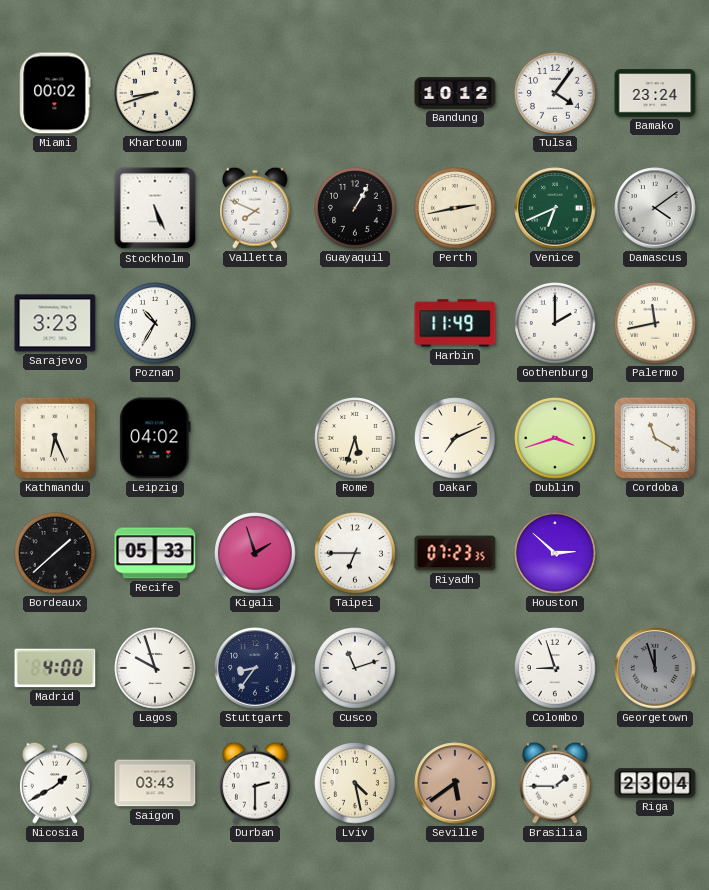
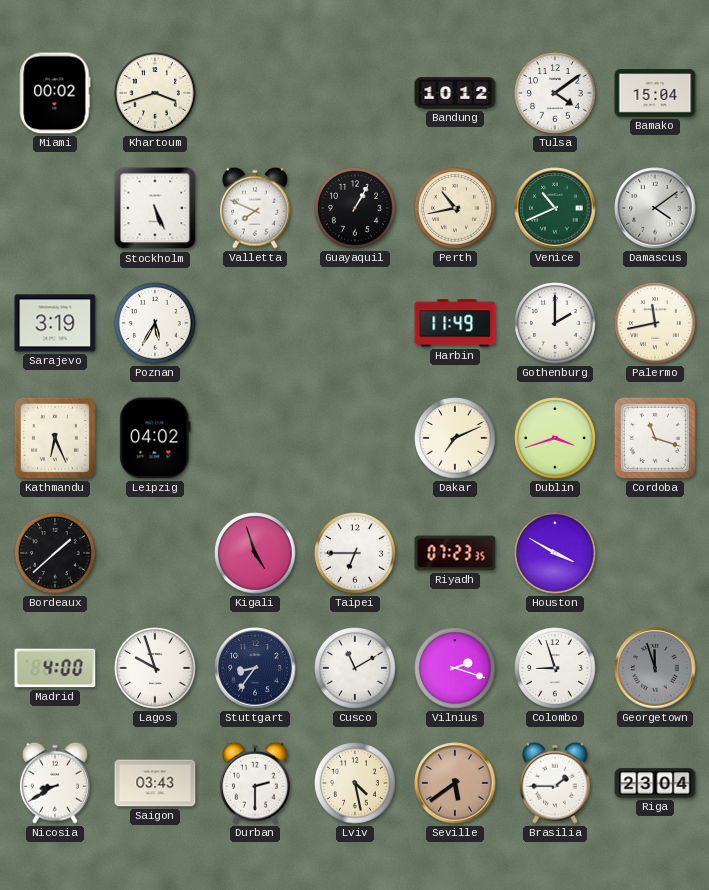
Khartoum: 8:42 -> 3:42 (155, 93)
Tulsa: 4:06 -> 4:09 (555, 93)
Bamako: 23:24 -> 15:04 (655, 93)
Perth: 2:43 -> 10:43 (455, 208)
Venice: 6:41 -> 10:41 (555, 208)
Sarajevo: 3:23 -> 3:19 (55, 323)
Poznan: 10:35 -> 5:35 (155, 323)
Rome: 5:33 -> none (355, 438)
Cordoba: 11:20 -> 11:18 (655, 438)
Recife: 05:33 -> none (155, 553)
Kigali: 1:57 -> 4:57 (255, 553)
Houston: 2:52 -> 3:50 (555, 553)
Cusco: 11:12 -> 11:10 (355, 668)
Vilnius: none -> 2:18 (455, 668)
Nicosia: 1:40 -> 8:40 (55, 783)
